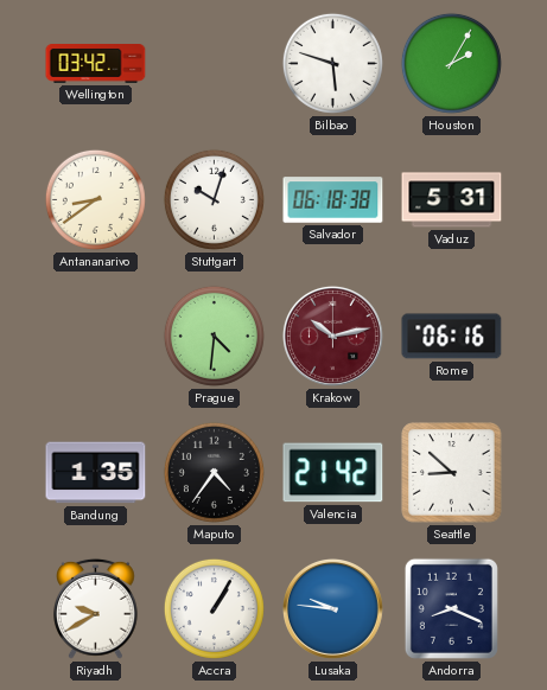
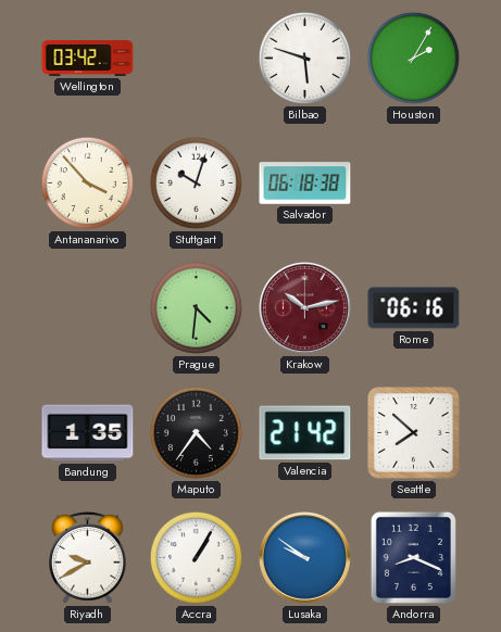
Antananarivo: 8:39 -> 3:53 (87, 182)
Vaduz: 5:31 -> none (452, 200)
Seattle: 8:52 -> 7:52 (414, 433)
Lusaka: 9:46 -> 9:51 (304, 557)
